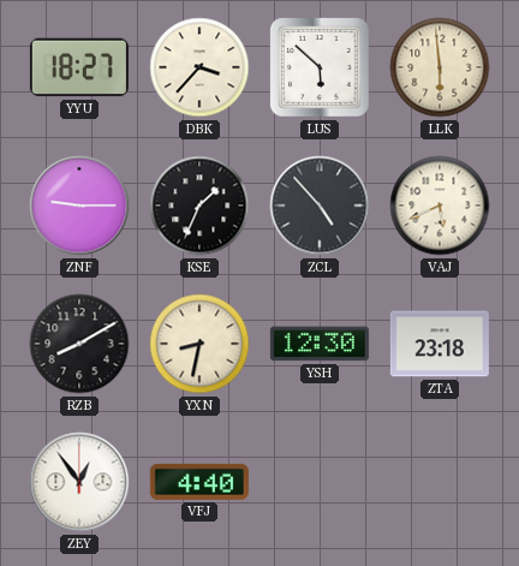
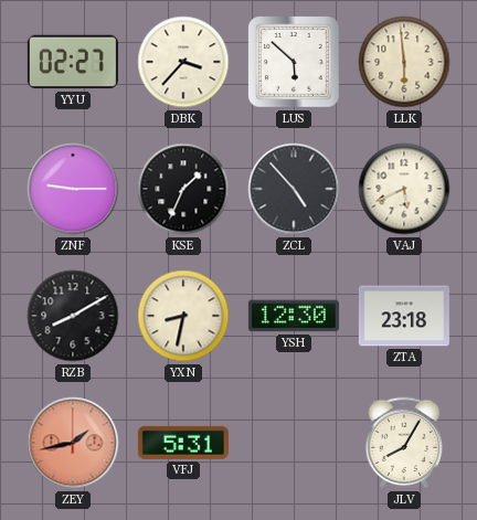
YYU: 18:27 -> 02:27 (73, 62)
ZEY: 12:54 -> 1:43 (73, 443)
ZEY dial: white -> salmon (73, 443)
VFJ: 4:40 -> 5:31 (183, 443)
JLV: none -> 8:05 (404, 443)
